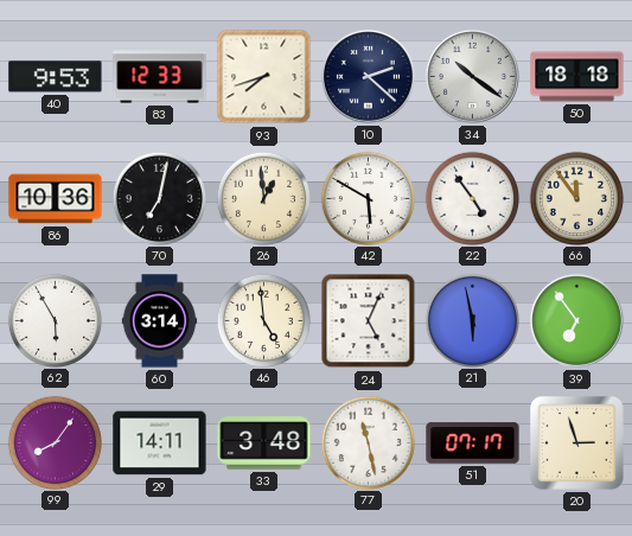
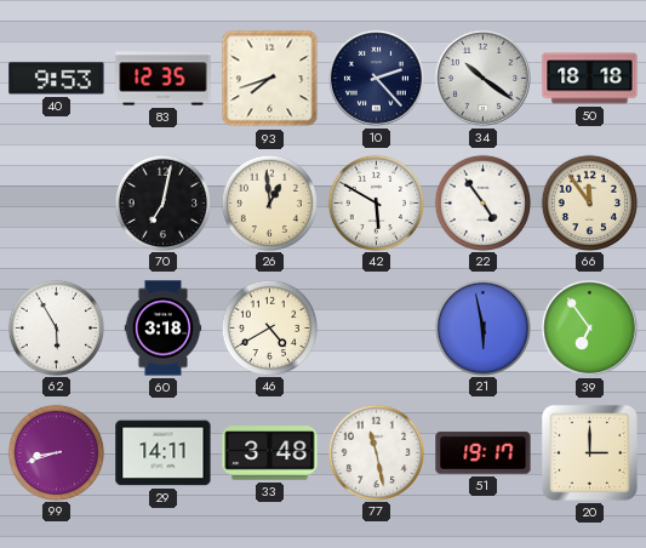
83: 12:33 -> 12:35 (164, 79)
10: 2:22 -> 2:23 (376, 78)
86: 10:36 -> none (56, 199)
60: 3:14 -> 3:18 (164, 329)
46: 4:59 -> 4:40 (269, 327)
24: 5:04 -> none (369, 321)
99: 8:06 -> 8:42 (56, 452)
51: 07:17 -> 19:17 (484, 453)
20: 2:57 -> 3:00 (589, 452)
